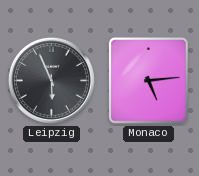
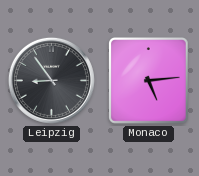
Leipzig: 5:56 -> 8:54 (51, 80)
